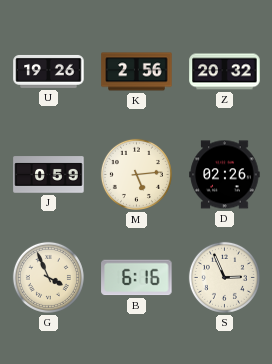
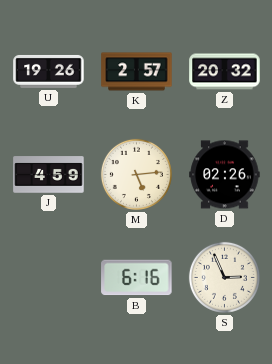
K: 2:56 -> 2:57 (137, 72)
J: 0:59 -> 4:59 (49, 175)
G: 3:56 -> none (48, 277)
